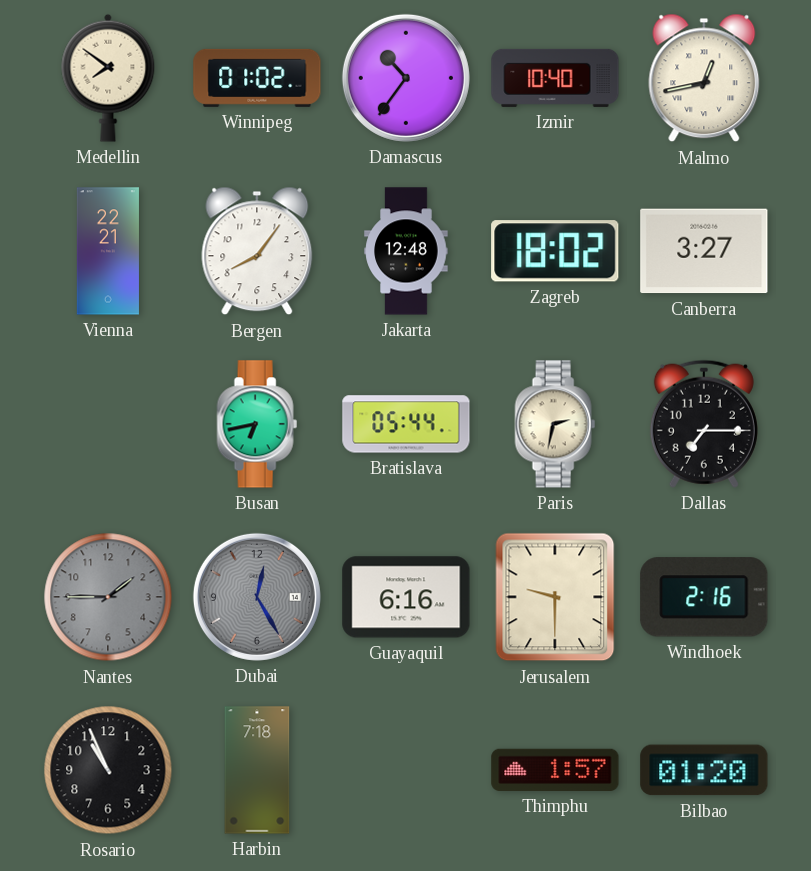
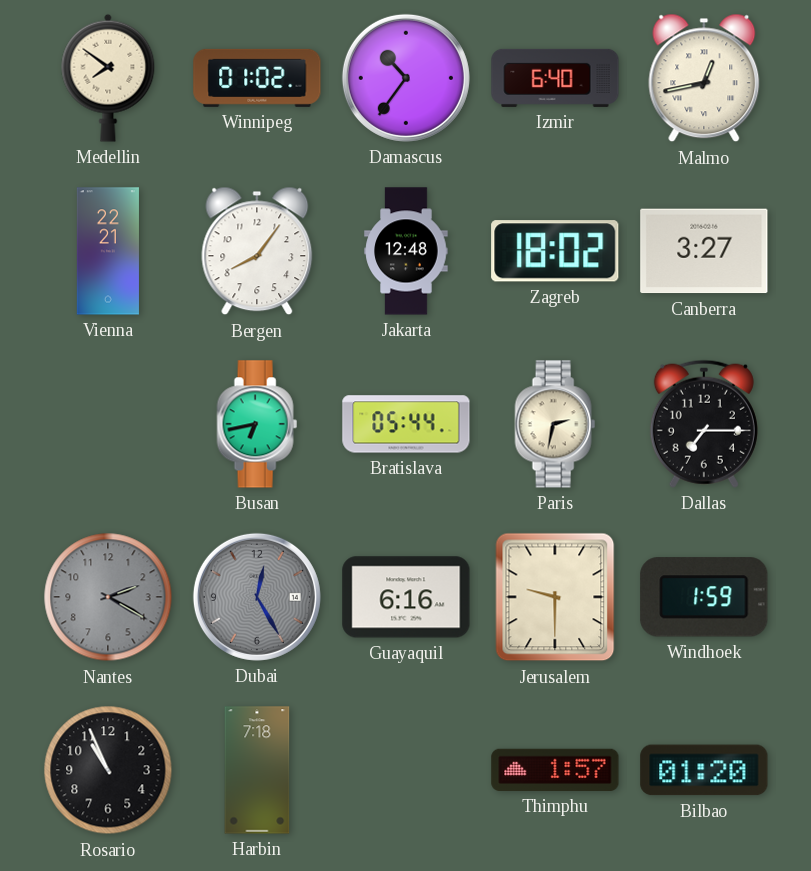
Izmir: 10:40 -> 6:40 (555, 78)
Nantes: 1:45 -> 2:20 (108, 597)
Windhoek: 2:16 -> 1:59 (704, 597)
